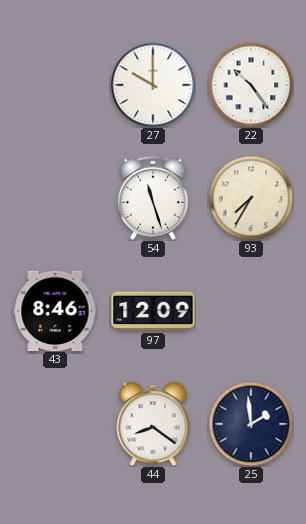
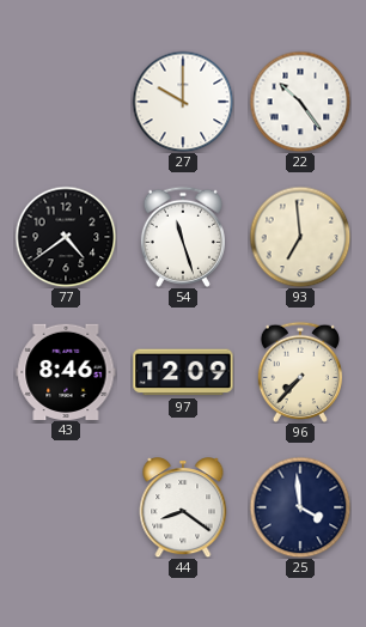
77: none -> 4:39 (66, 237)
93: 7:35 -> 6:59 (300, 237)
96: none -> 7:37 (300, 372)
25: 1:59 -> 3:59 (300, 507)
